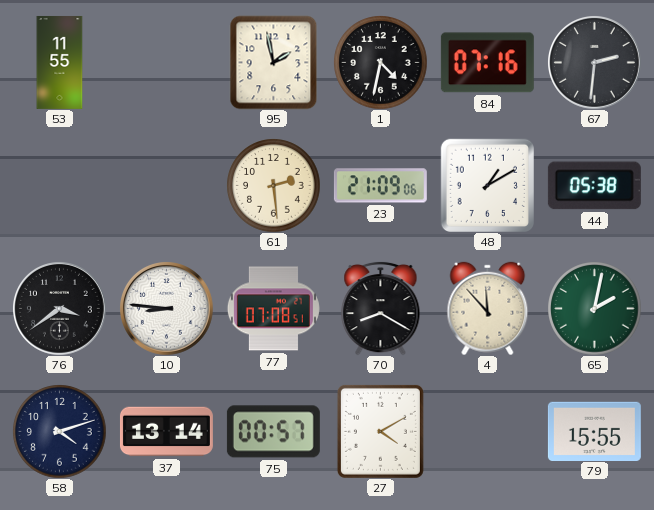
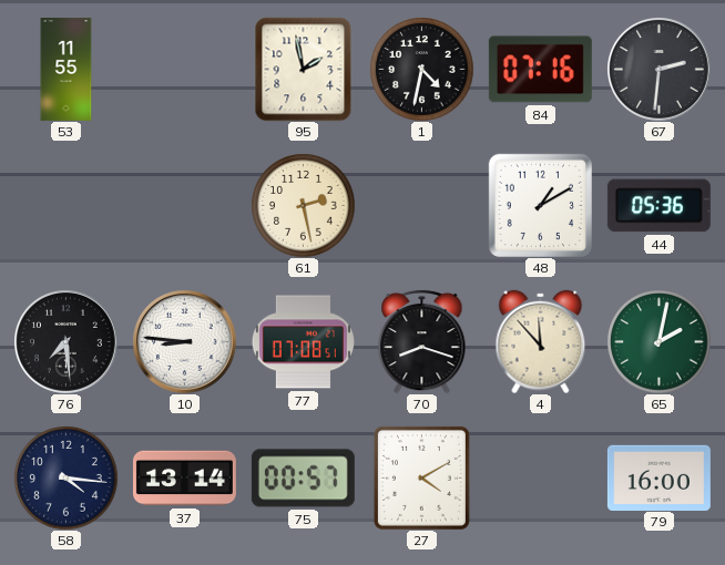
61: 2:29 -> 2:28 (303, 205)
23: 21:09 -> none (380, 186)
44: 05:38 -> 05:36 (658, 206)
76: 3:39 -> 7:29 (67, 342)
70: 8:20 -> 8:18 (422, 341)
58: 4:12 -> 4:16 (65, 477)
79: 15:55 -> 16:00 (658, 477)
